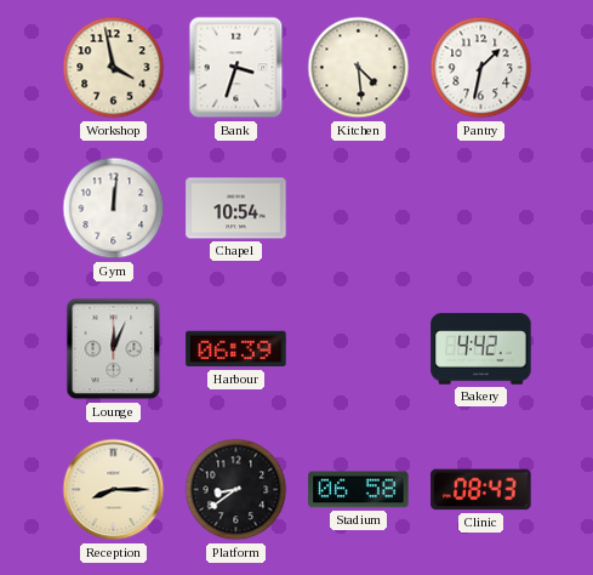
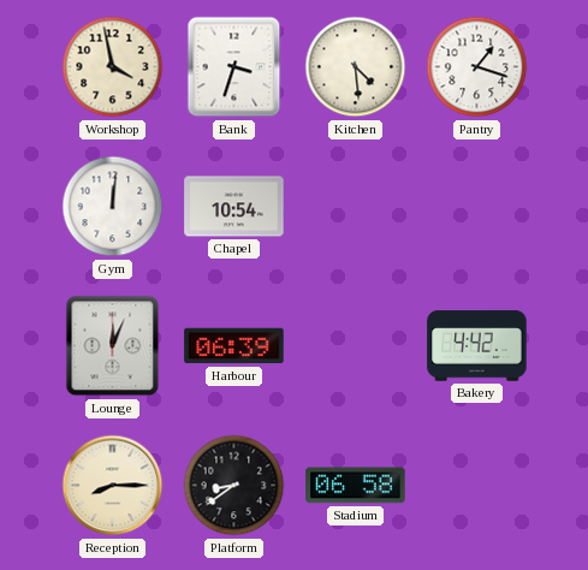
Pantry: 1:32 -> 1:18 (477, 67)
Clinic: 08:43 -> none (481, 490)
